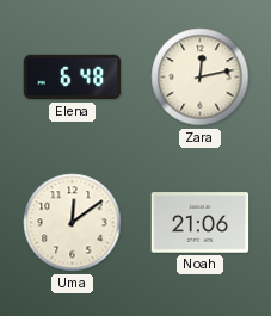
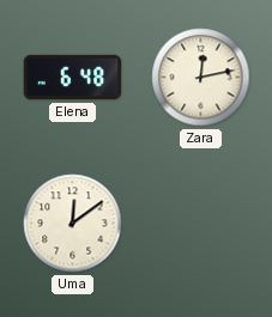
Noah: 21:06 -> none (201, 223)
